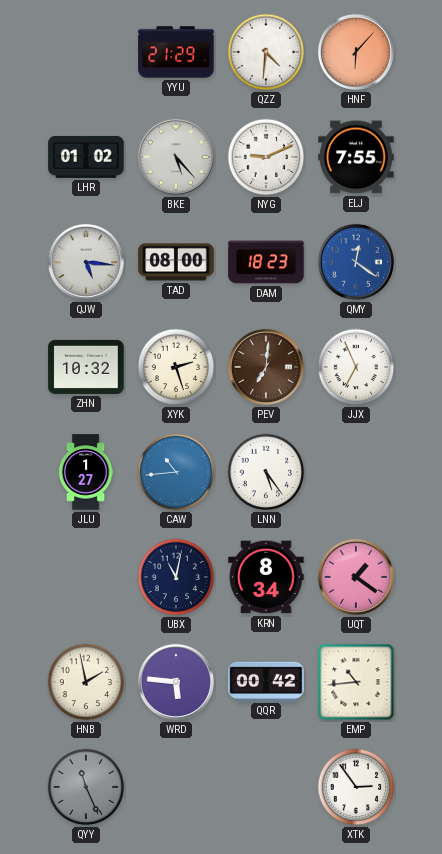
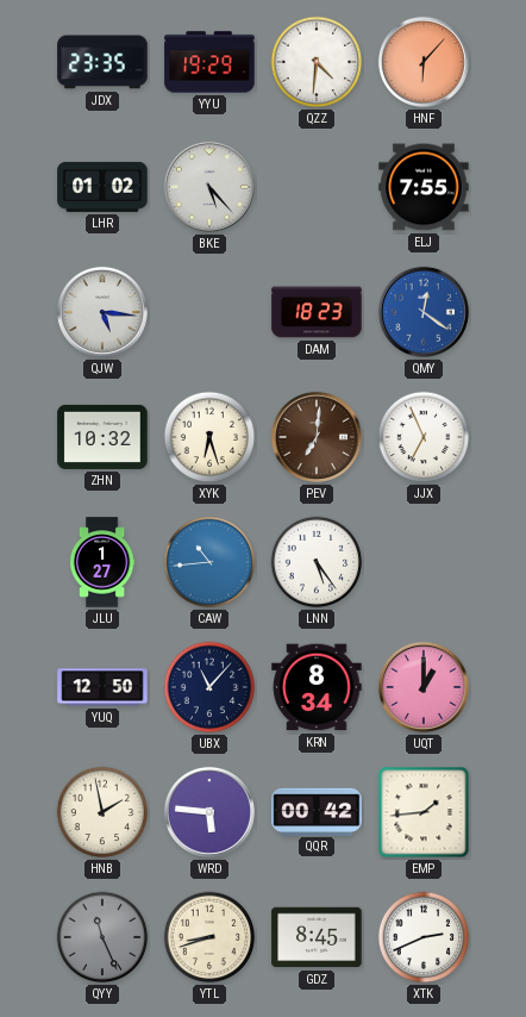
JDX: none -> 23:35 (102, 62)
YYU: 21:29 -> 19:29 (209, 62)
NYG: 9:11 -> none (266, 157)
TAD: 08:00 -> none (176, 262)
XYK: 2:27 -> 6:27 (209, 437)
YUQ: none -> 12:50 (102, 687)
UBX: 11:02 -> 11:07 (209, 687)
UQT: 1:21 -> 1:00 (424, 687)
EMP: 10:44 -> 1:44 (424, 812)
YTL: none -> 8:42 (209, 937)
GDZ: none -> 8:45 (317, 937)
XTK: 2:54 -> 2:41 (424, 937)
